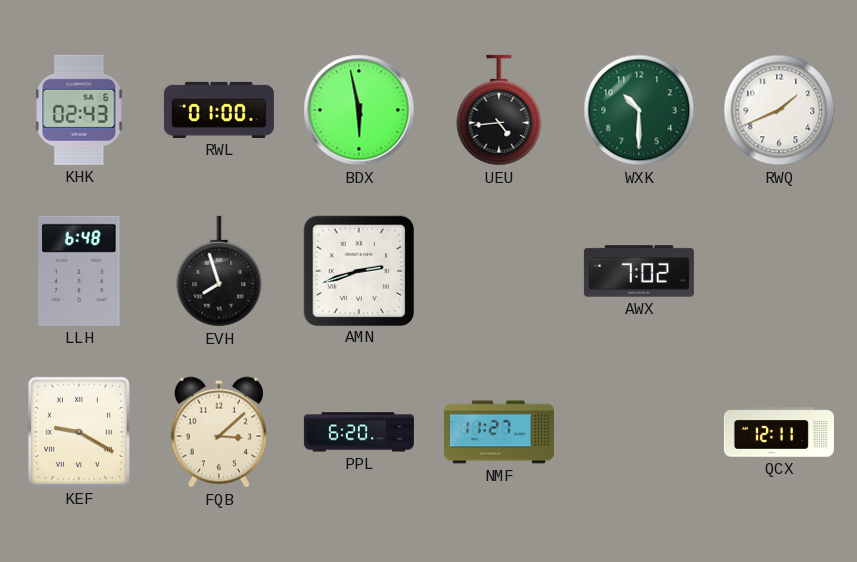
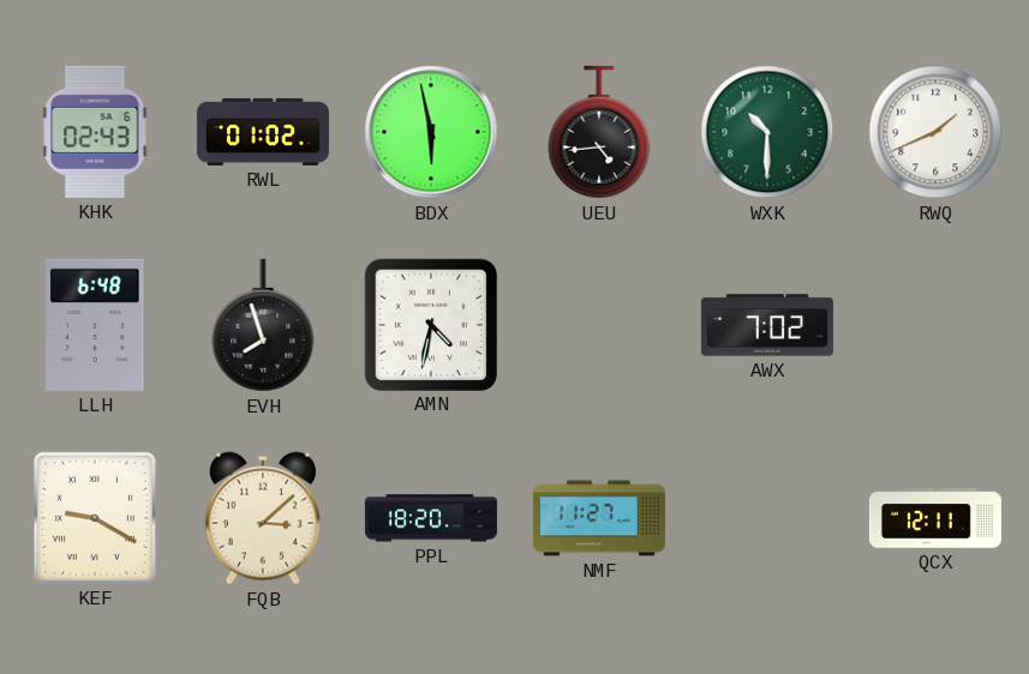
RWL: 01:00 -> 01:02 (263, 132)
AMN: 2:42 -> 4:32 (431, 324)
PPL: 6:20 -> 18:20 (431, 518)
